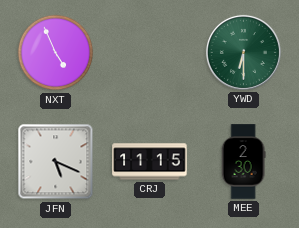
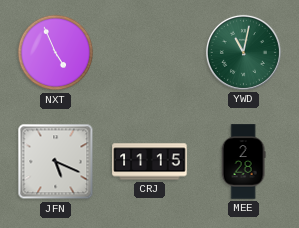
YWD: 6:30 -> 11:02 (243, 52)
MEE: 2:30 -> 2:28 (243, 162)
